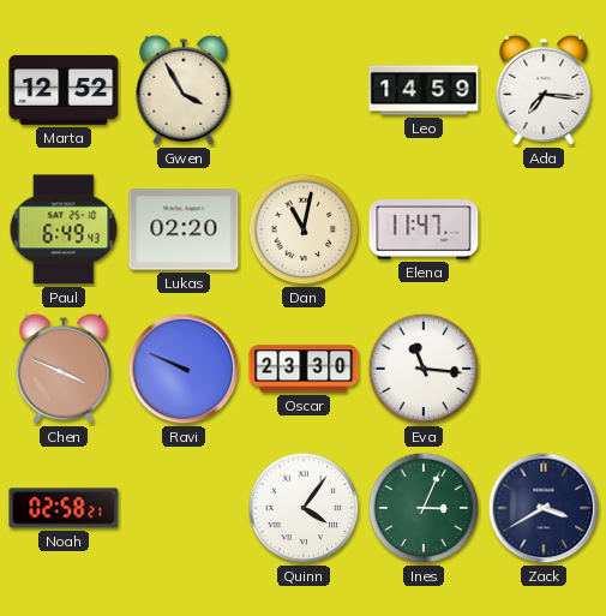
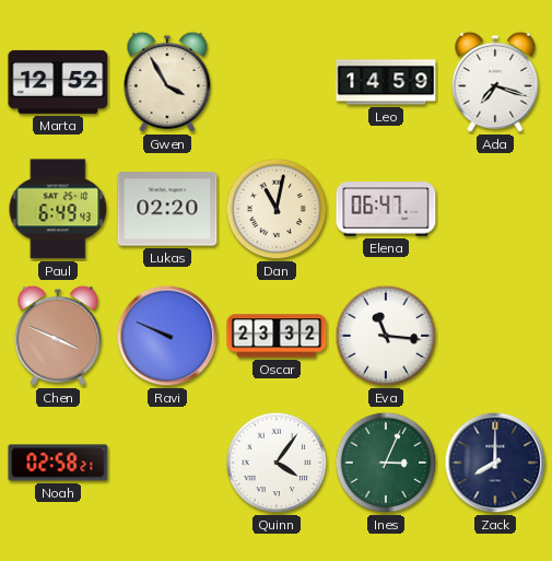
Ada: 7:16 -> 7:18 (495, 82)
Elena: 11:47 -> 06:47 (386, 209)
Oscar: 23:30 -> 23:32 (277, 336)
Zack: 3:40 -> 8:00 (495, 463)
